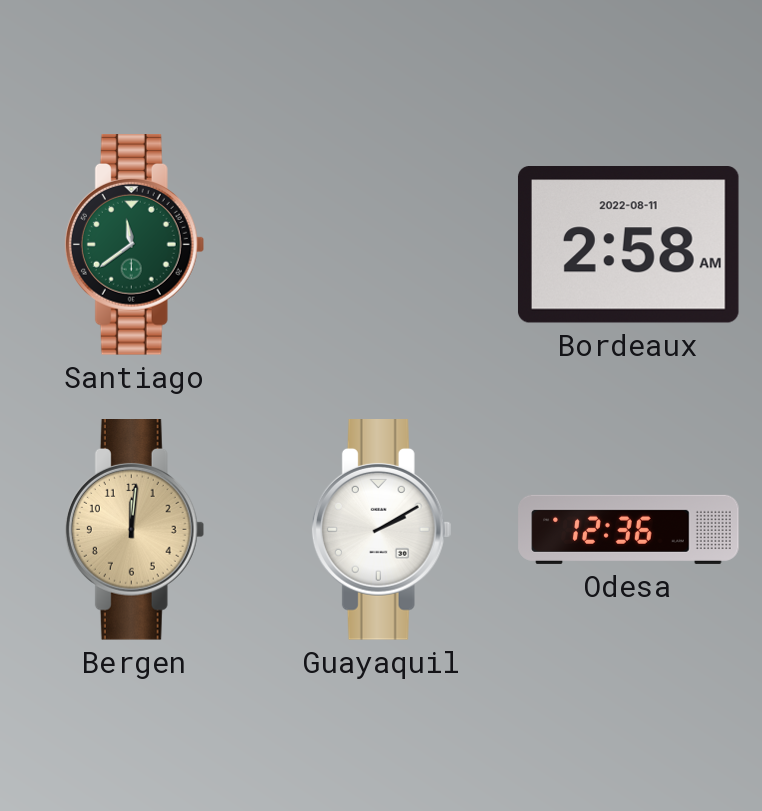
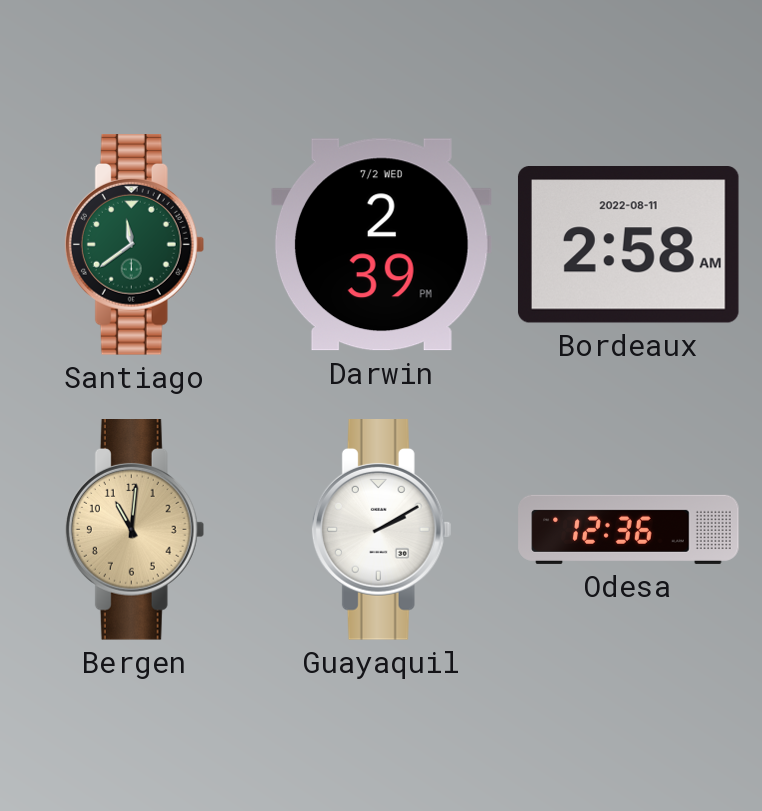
Darwin: none -> 2:39 (381, 245)
Bergen: 12:01 -> 11:01 (135, 530)
